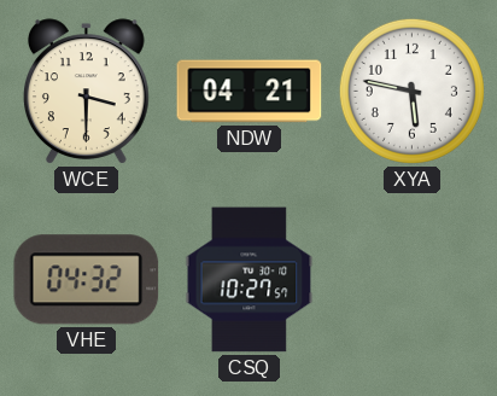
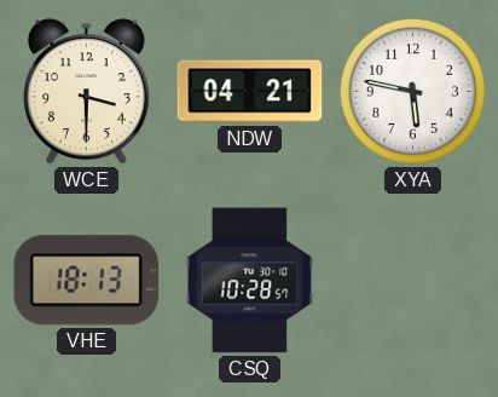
VHE: 04:32 -> 18:13 (87, 281)
CSQ: 10:27 -> 10:28 (250, 281)
